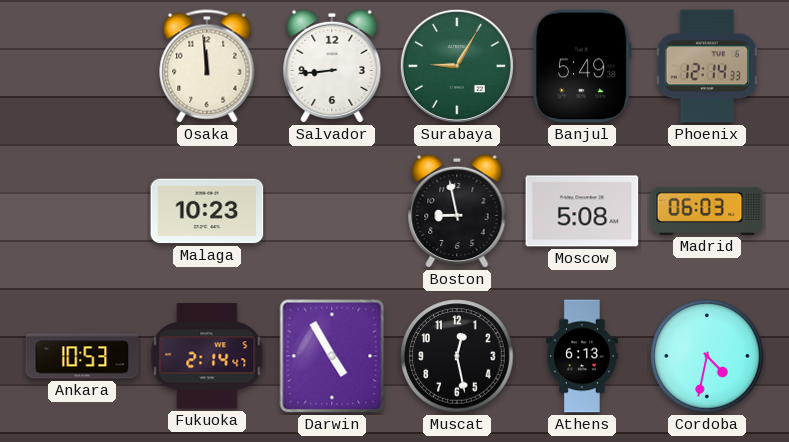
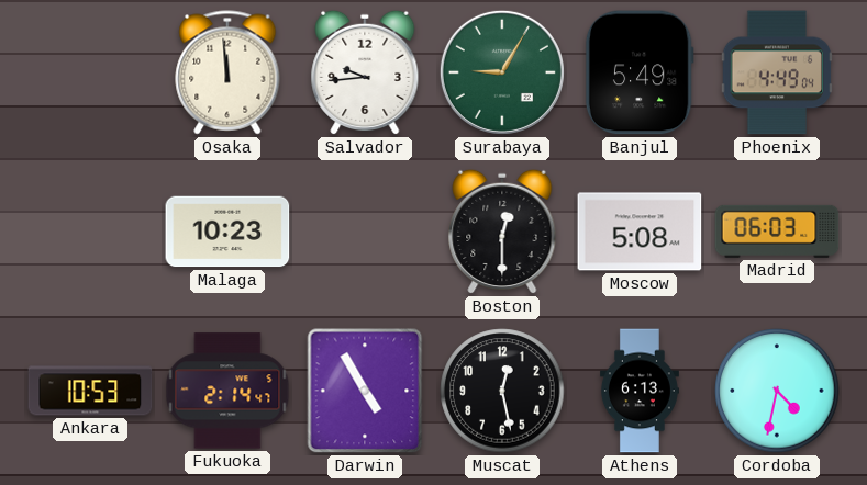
Salvador: 8:44 -> 9:44 (365, 72)
Phoenix: 12:14 -> 4:49 (776, 72)
Boston: 8:58 -> 12:30 (502, 232)
